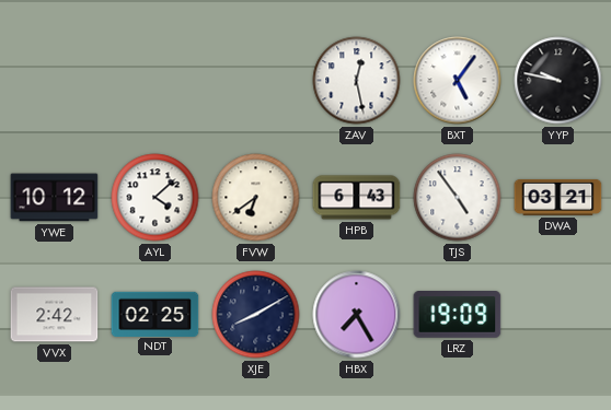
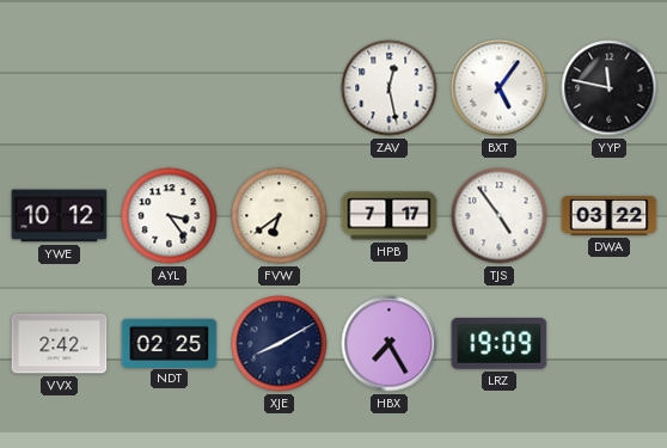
YYP: 9:47 -> 11:47 (610, 88)
AYL: 4:08 -> 3:24 (170, 216)
HPB: 6:43 -> 7:17 (390, 216)
DWA: 03:21 -> 03:22 (610, 215)
